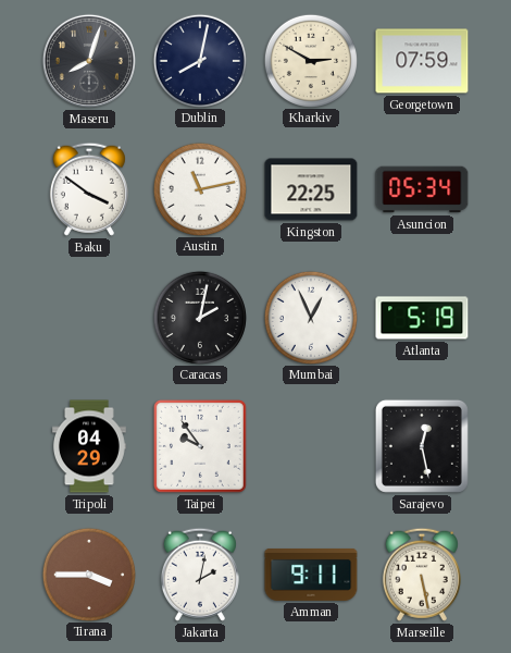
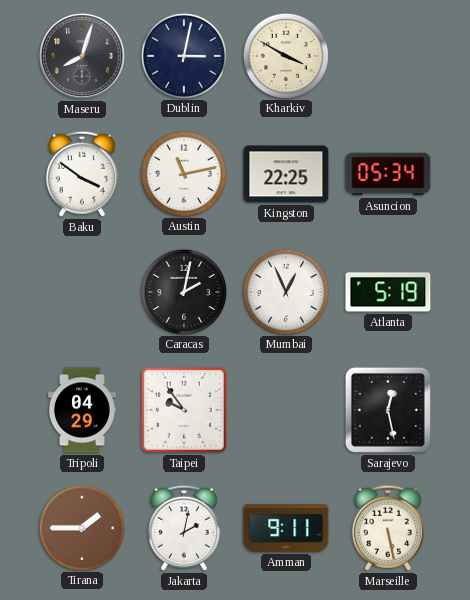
Dublin: 8:02 -> 3:02 (183, 55)
Kharkiv: 2:50 -> 3:50 (285, 55)
Georgetown: 07:59 -> none (422, 61)
Tirana: 3:45 -> 1:45 (81, 527)
